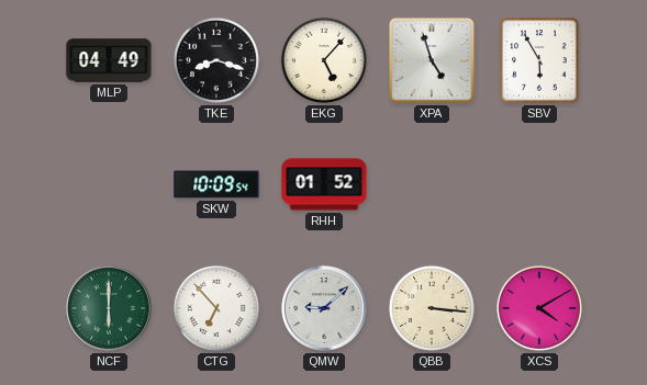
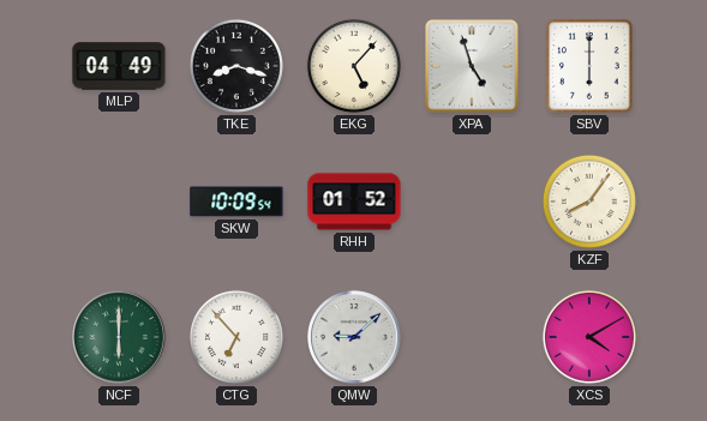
SBV: 5:55 -> 6:00 (589, 66)
KZF: none -> 8:06 (589, 202)
QBB: 3:16 -> none (432, 308)
